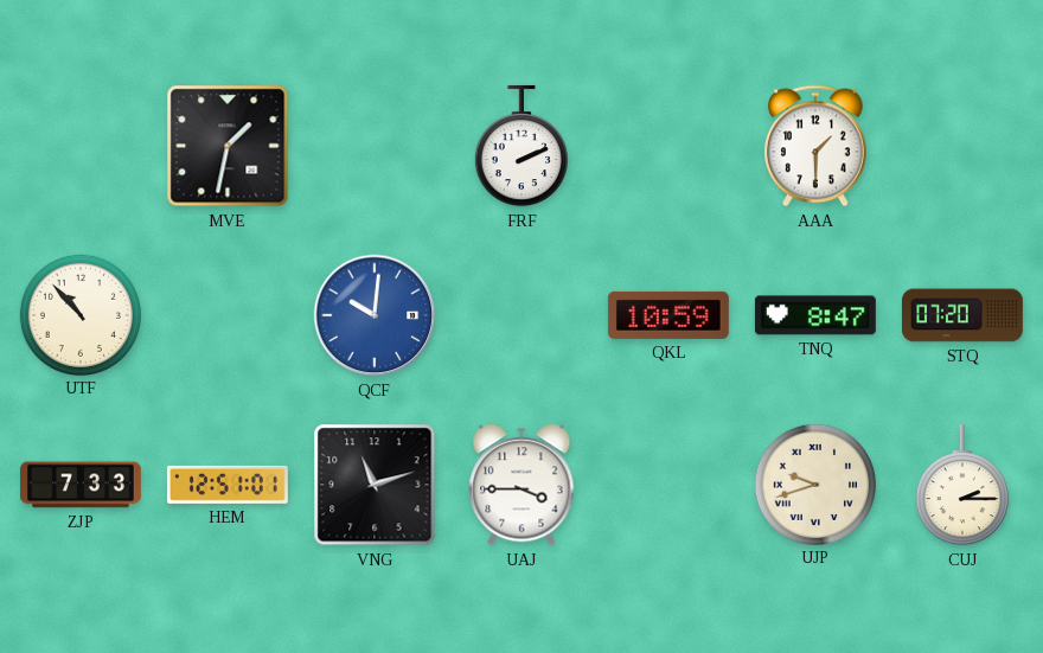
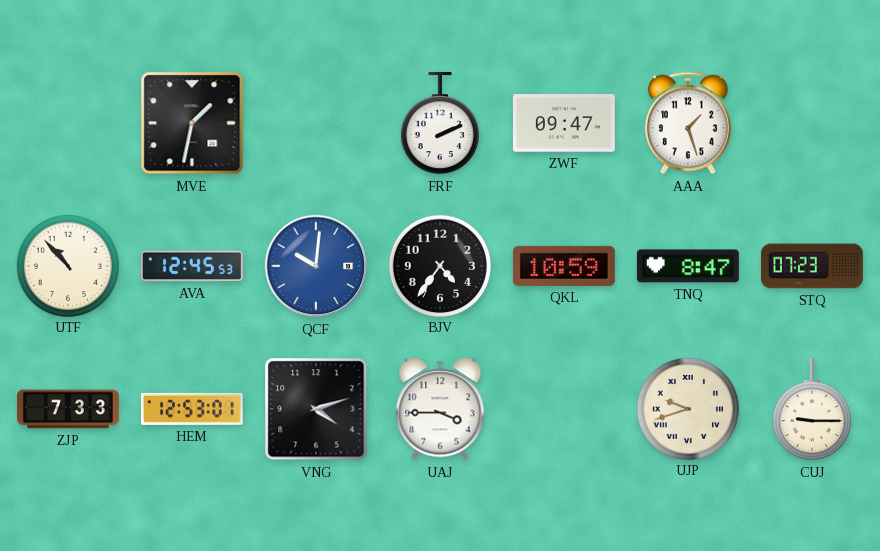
ZWF: none -> 09:47 (564, 123)
AAA: 1:30 -> 1:27 (688, 123)
AVA: none -> 12:45 (192, 266)
BJV: none -> 4:36 (439, 265)
STQ: 07:20 -> 07:23 (812, 266)
HEM: 12:51 -> 12:53 (192, 409)
VNG: 11:12 -> 4:12 (316, 409)
CUJ: 2:15 -> 9:15 (812, 409)
